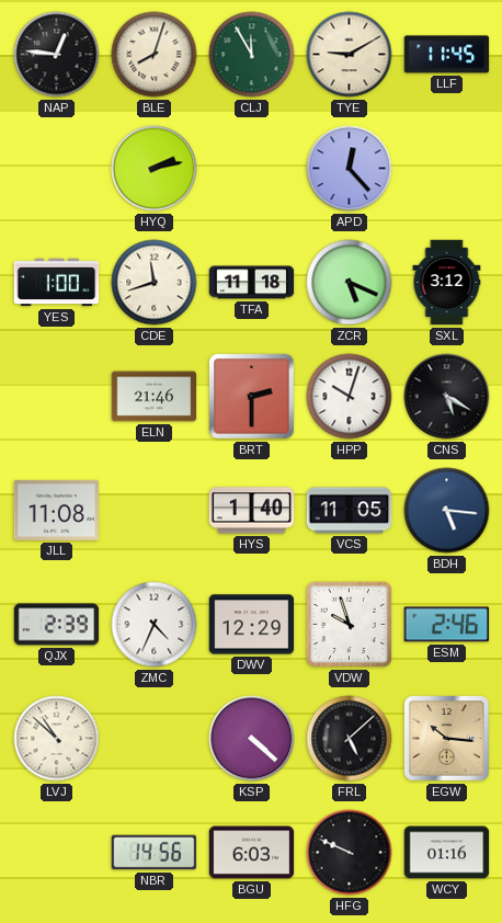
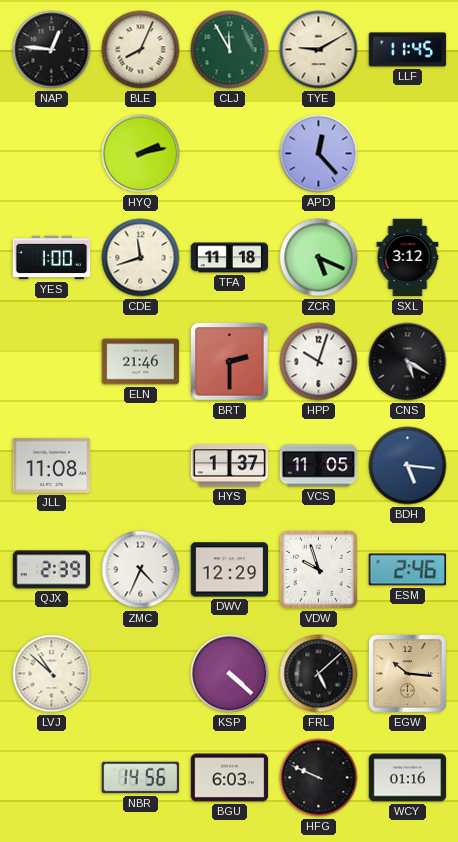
BLE: 8:03 -> 8:04 (141, 50)
HYS: 1:40 -> 1:37 (230, 466)
